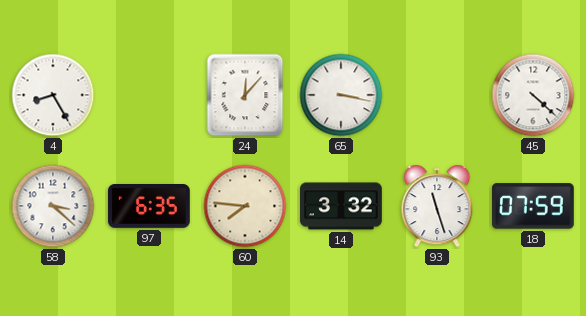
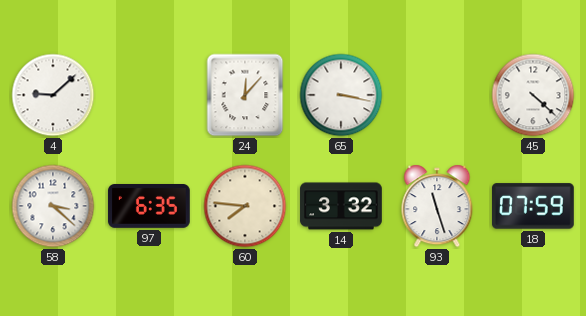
4: 8:25 -> 9:08 (53, 95)
